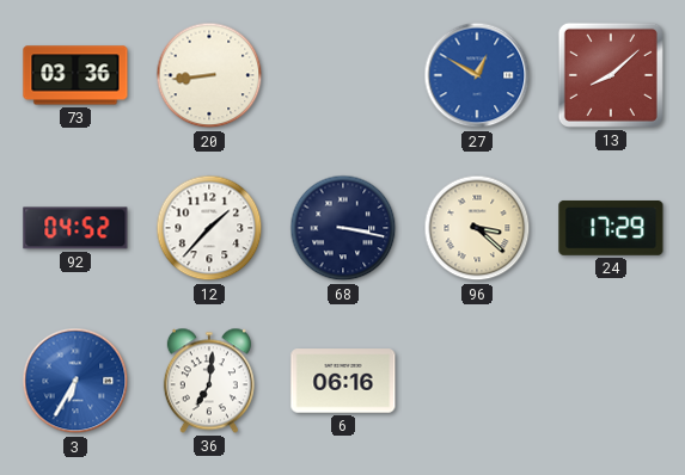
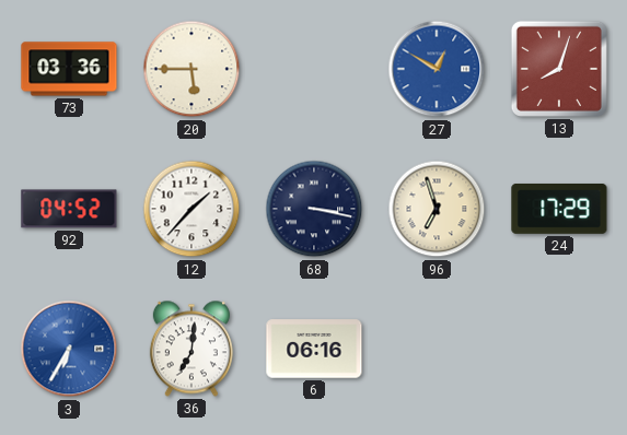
20: 8:44 -> 5:45 (191, 69)
13: 8:08 -> 8:03 (559, 69)
96: 3:22 -> 6:57 (437, 209)
